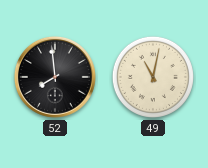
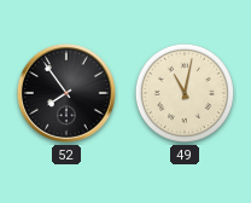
52: 7:59 -> 7:54 (66, 93)
